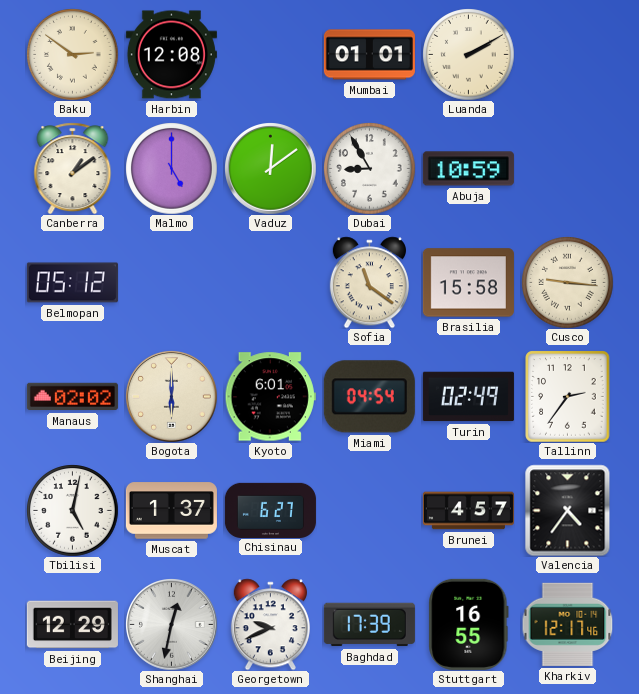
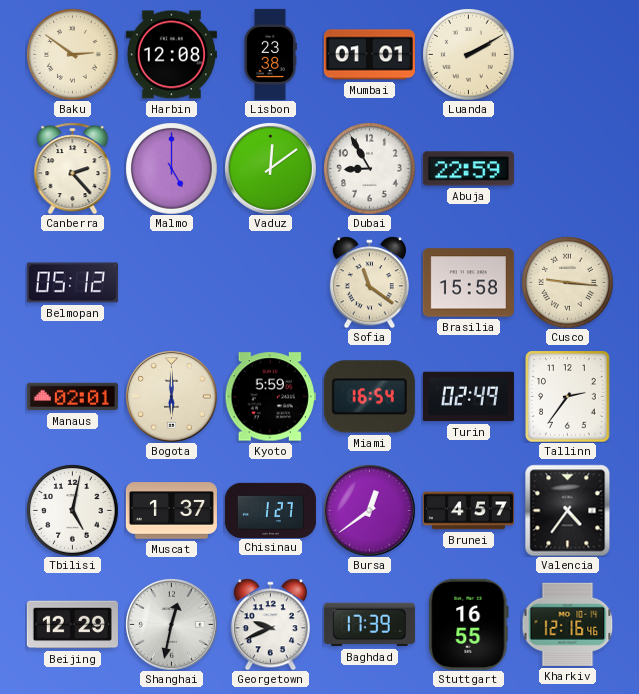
Lisbon: none -> 23:38 (270, 54)
Canberra: 1:09 -> 2:23 (73, 168)
Abuja: 10:59 -> 22:59 (468, 169)
Manaus: 02:02 -> 02:01 (72, 397)
Kyoto: 6:01 -> 5:59 (270, 397)
Miami: 04:54 -> 16:54 (369, 397)
Chisinau: 6:27 -> 1:27 (270, 510)
Bursa: none -> 12:39 (370, 511)
Kharkiv: 12:17 -> 12:16 (567, 624)
